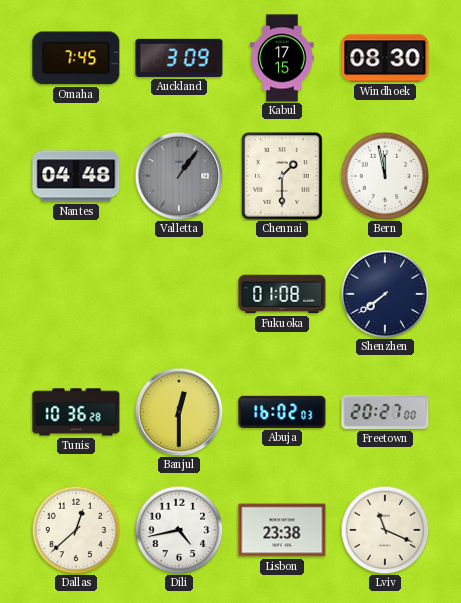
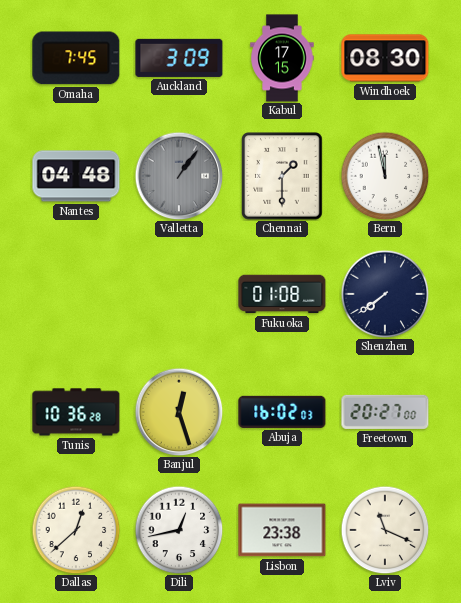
Banjul: 12:30 -> 12:27 (179, 412)
Dili: 4:43 -> 12:43 (179, 530)
